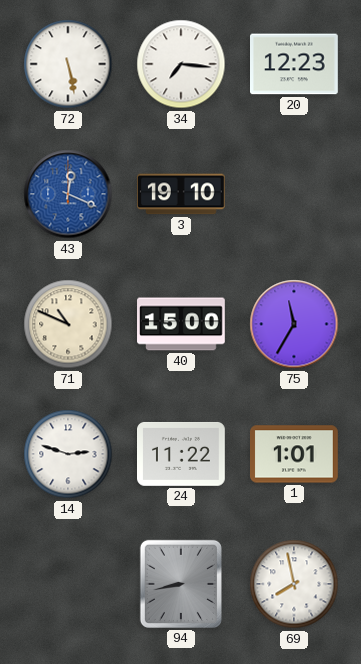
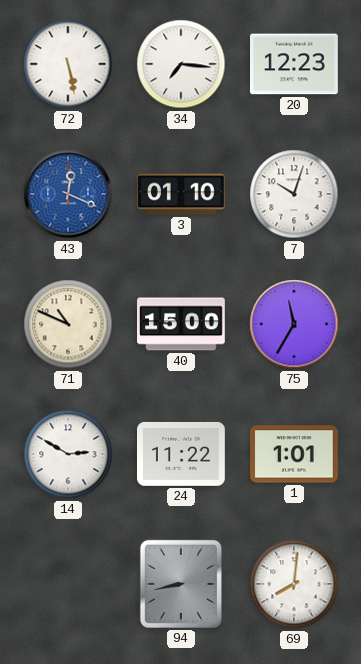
3: 19:10 -> 01:10 (182, 194)
7: none -> 10:03 (294, 194)
14: 2:48 -> 2:50 (68, 454)
69: 7:58 -> 8:01 (294, 584)
